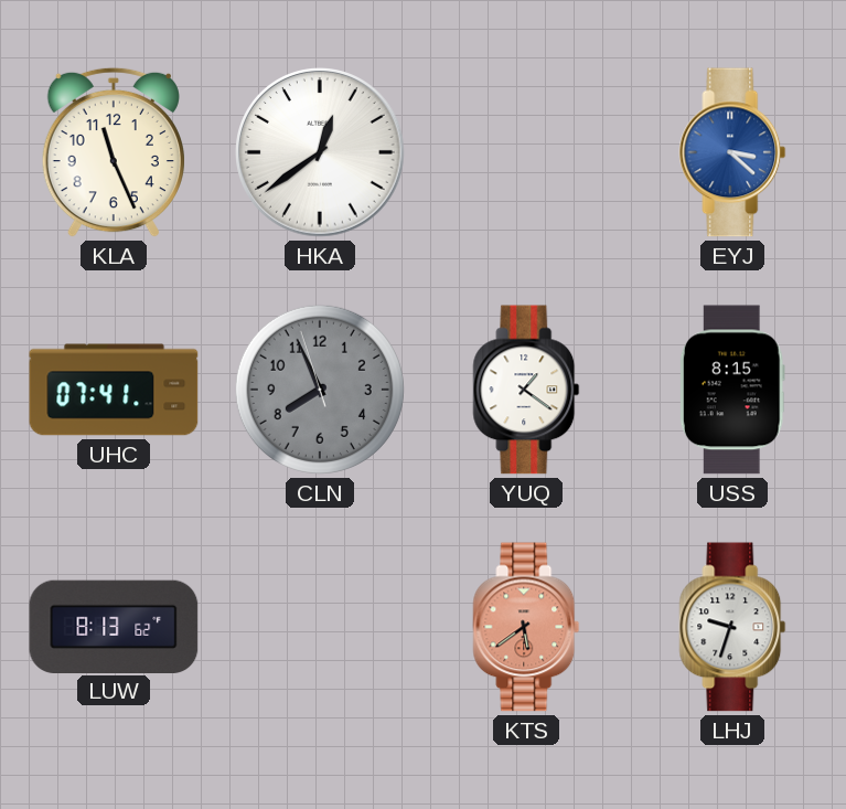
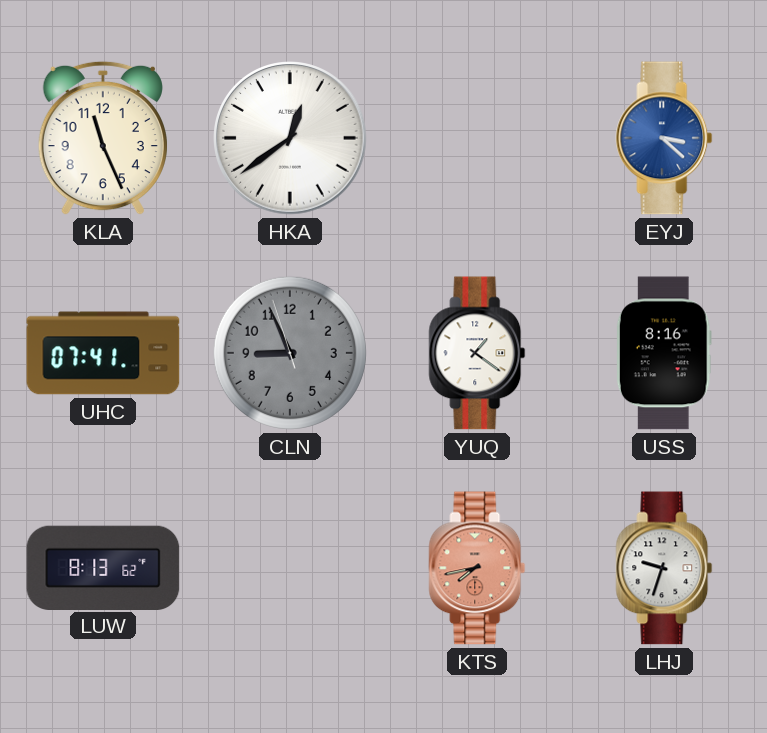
CLN: 7:55 -> 8:55 (290, 353)
USS: 8:15 -> 8:16 (664, 353)
KTS: 5:39 -> 7:43 (477, 568)
